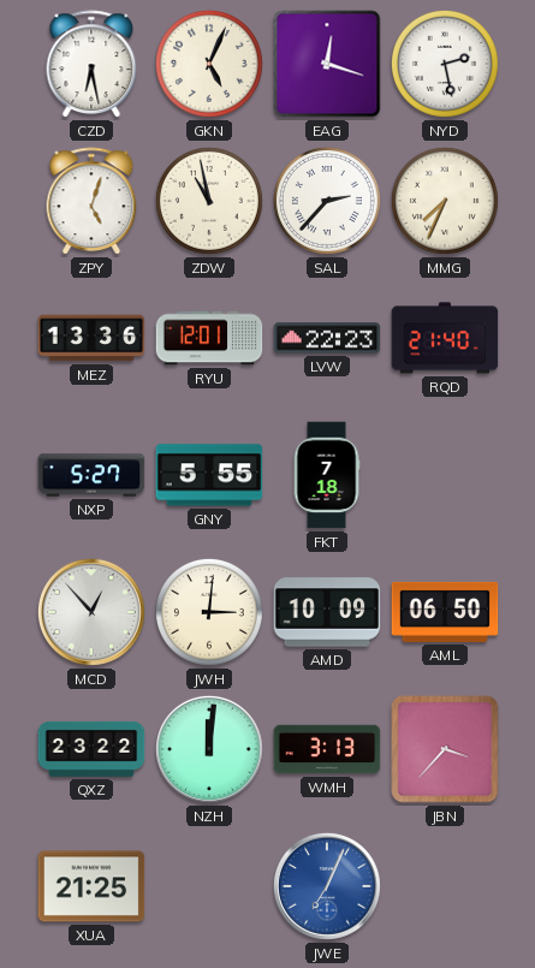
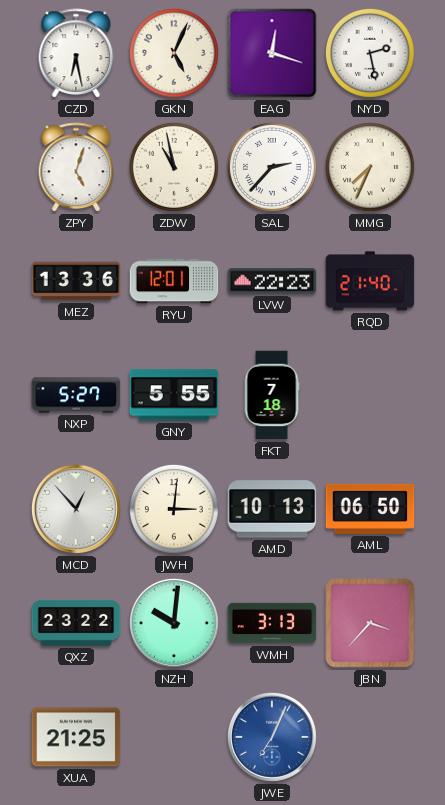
AMD: 10:09 -> 10:13 (272, 509)
NZH: 12:01 -> 10:01 (174, 623)
